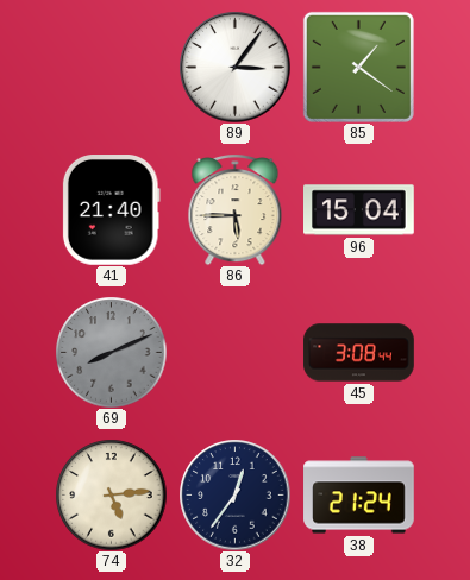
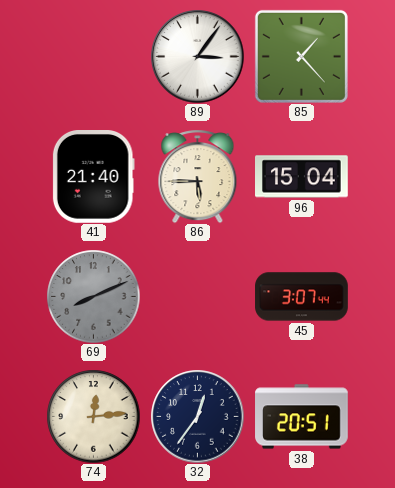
85: 1:21 -> 1:23 (301, 56)
45: 3:08 -> 3:07 (302, 297)
74: 5:14 -> 12:14 (93, 416)
38: 21:24 -> 20:51 (302, 417)
